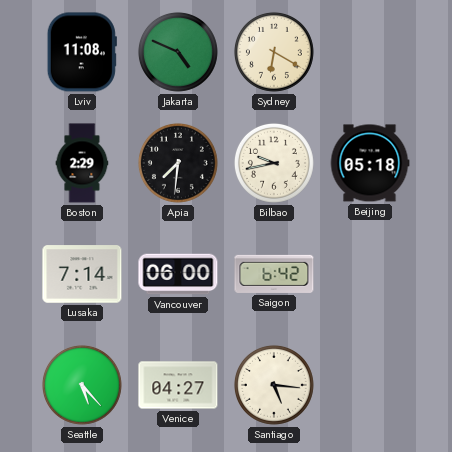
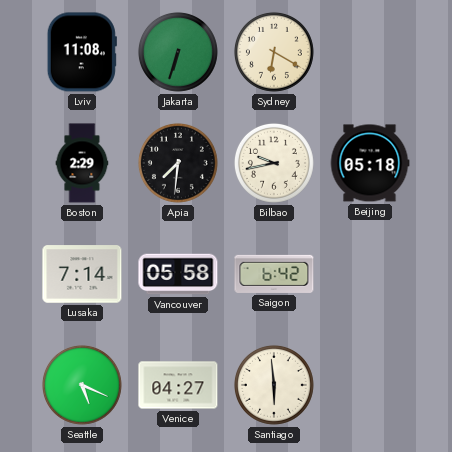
Jakarta: 4:49 -> 6:33 (178, 52)
Vancouver: 06:00 -> 05:58 (178, 274)
Seattle: 5:23 -> 5:19 (82, 385)
Santiago: 5:16 -> 5:59 (274, 385)
